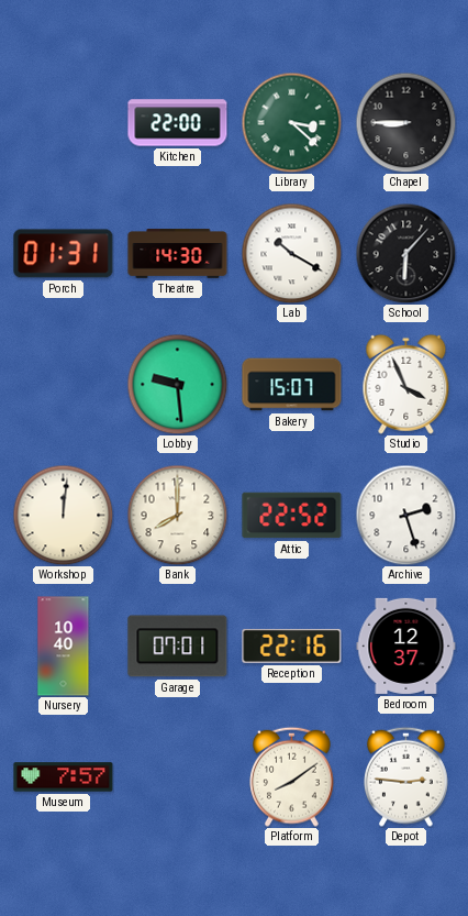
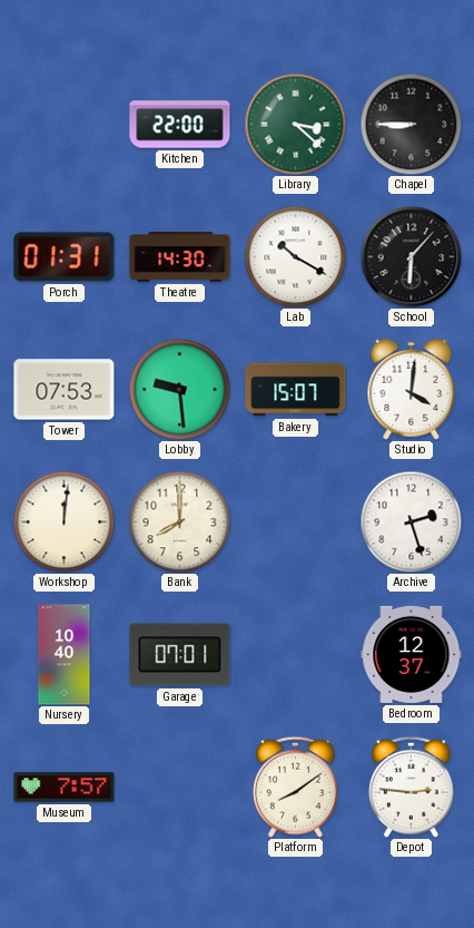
Tower: none -> 07:53 (65, 390)
Studio: 3:56 -> 4:01 (412, 389)
Attic: 22:52 -> none (292, 516)
Reception: 22:16 -> none (292, 645)
